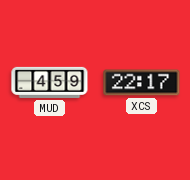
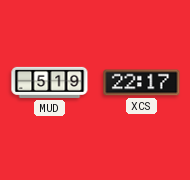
MUD: 4:59 -> 5:19 (50, 82)
